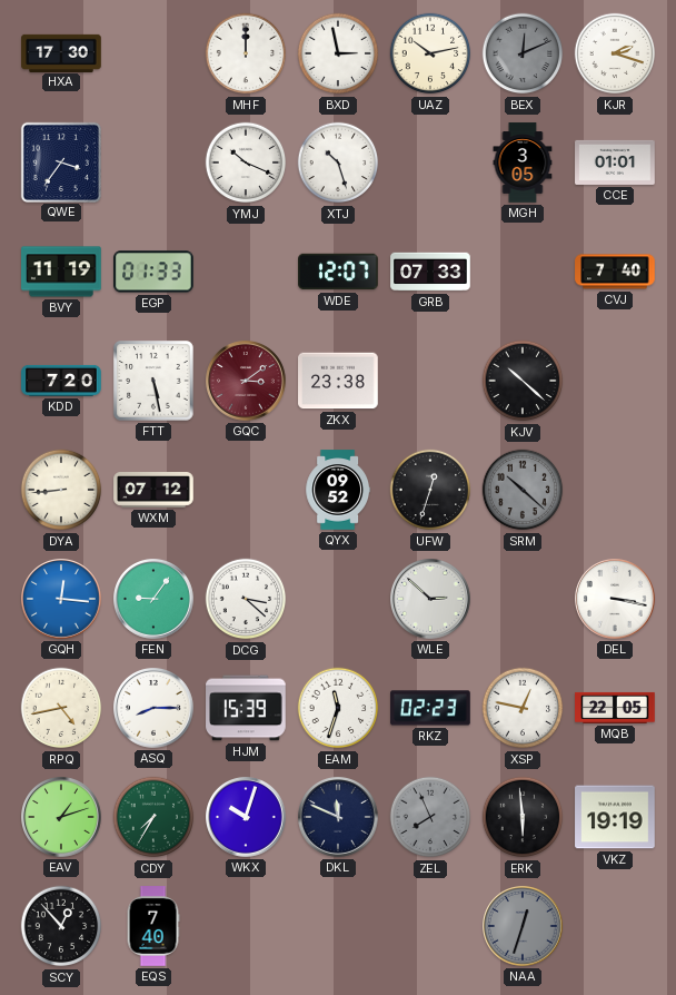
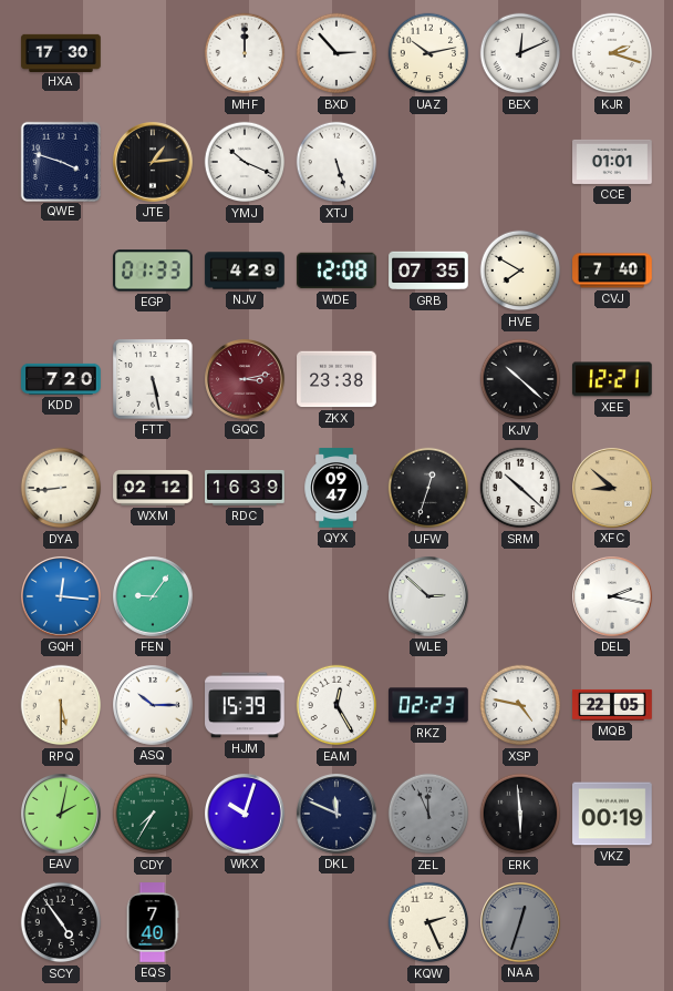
BXD: 2:58 -> 2:53 (336, 53)
BEX dial: grey -> white (520, 53)
QWE: 3:36 -> 3:48 (60, 161)
JTE: none -> 1:14 (154, 163)
XTJ: 10:27 -> 5:27 (336, 162)
MGH: 3:05 -> none (523, 162)
BVY: 11:19 -> none (61, 272)
NJV: none -> 4:29 (245, 270)
WDE: 12:07 -> 12:08 (336, 270)
GRB: 07:33 -> 07:35 (428, 270)
HVE: none -> 7:50 (520, 270)
GQC: 3:09 -> 3:13 (246, 380)
XEE: none -> 12:21 (613, 379)
WXM: 07:12 -> 02:12 (153, 489)
RDC: none -> 16:39 (245, 489)
QYX: 09:52 -> 09:47 (335, 488)
SRM dial: grey -> white (520, 488)
XFC: none -> 8:52 (613, 489)
DCG: 3:22 -> none (246, 599)
DEL: 3:17 -> 2:17 (613, 597)
RPQ: 4:43 -> 5:30 (61, 705)
ASQ: 8:15 -> 10:15 (154, 706)
EAM: 11:33 -> 12:25 (336, 705)
XSP: 12:47 -> 4:47 (520, 705)
EAV: 1:12 -> 2:02 (62, 815)
ZEL: 7:56 -> 11:56 (428, 814)
VKZ: 19:19 -> 00:19 (612, 814)
SCY: 12:53 -> 4:54 (61, 922)
KQW: none -> 2:26 (428, 922)
